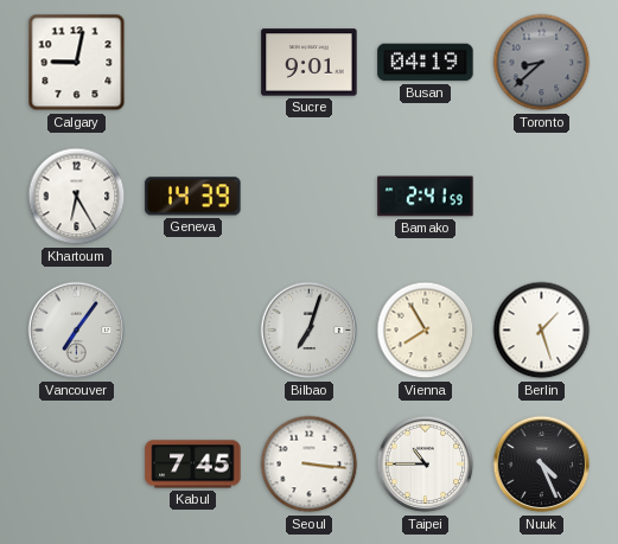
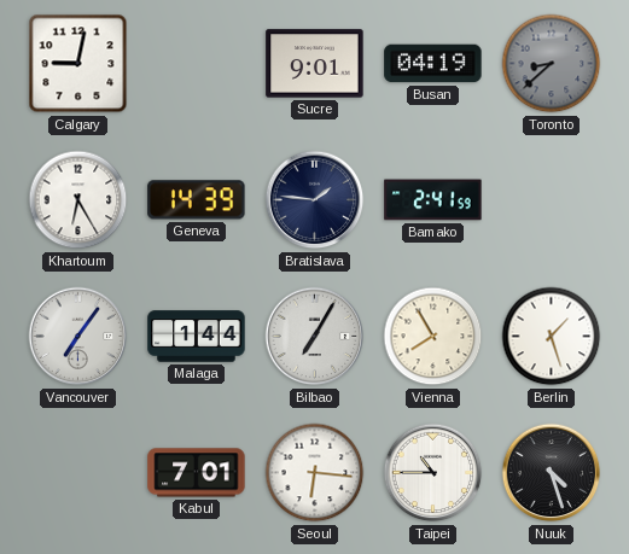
Bratislava: none -> 1:46 (315, 200)
Malaga: none -> 1:44 (197, 337)
Bilbao: 7:03 -> 7:05 (315, 337)
Kabul: 7:45 -> 7:01 (197, 473)
Seoul: 3:16 -> 6:16 (315, 473)
Nuuk: 4:26 -> 4:27 (552, 473)
